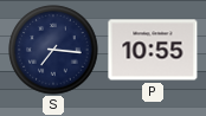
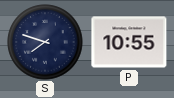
S: 7:16 -> 7:48 (45, 42)
